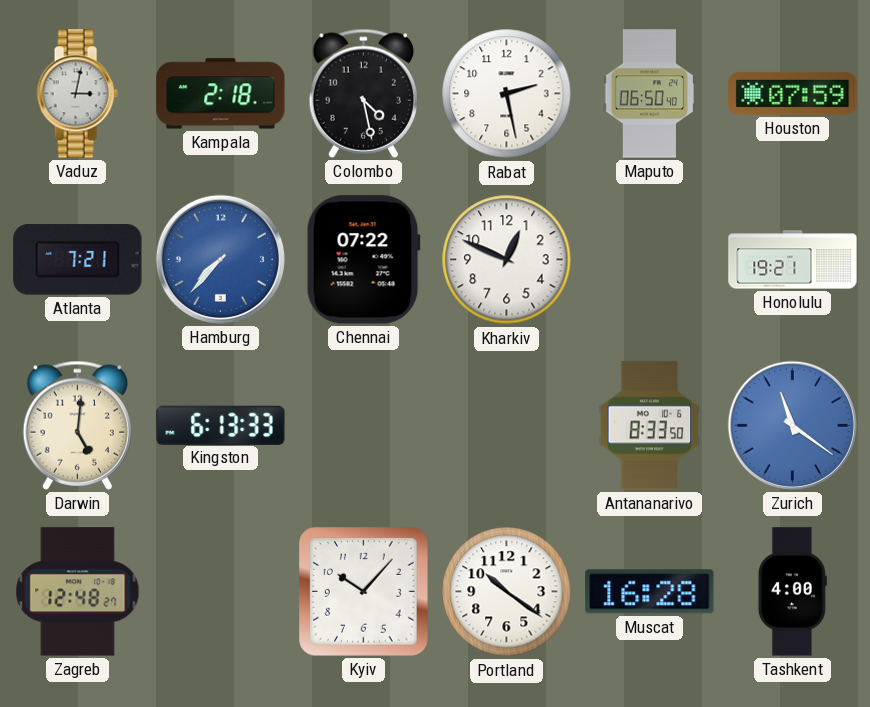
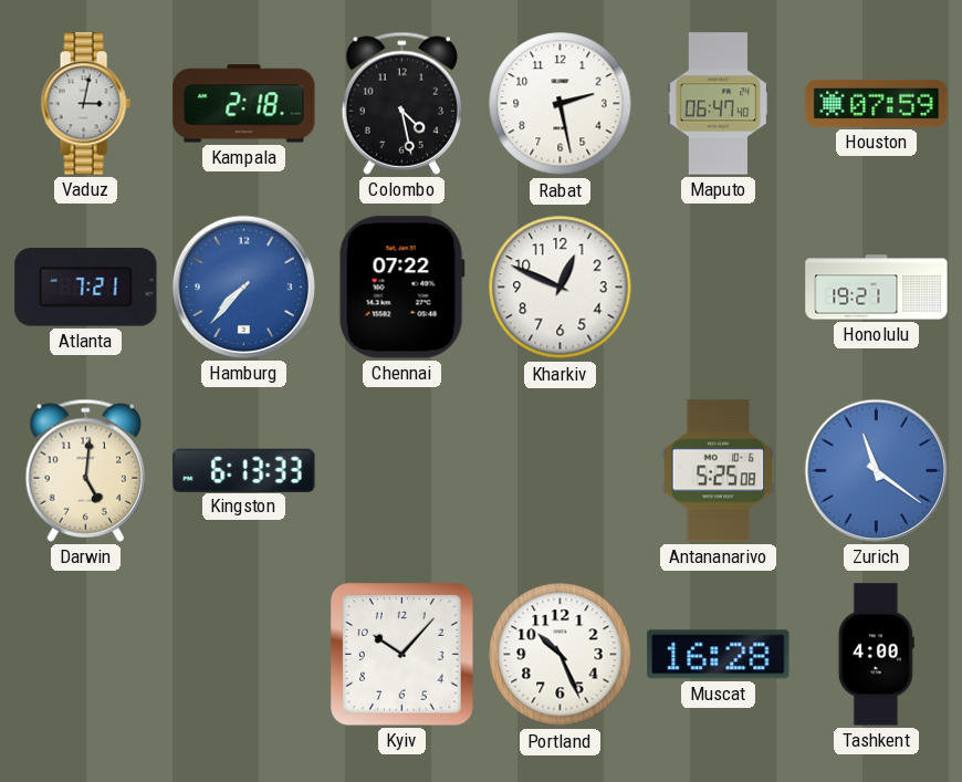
Maputo: 06:50 -> 06:47 (719, 104)
Antananarivo: 8:33 -> 5:25 (719, 471)
Zagreb: 12:48 -> none (78, 592)
Portland: 10:21 -> 10:26 (561, 655)
